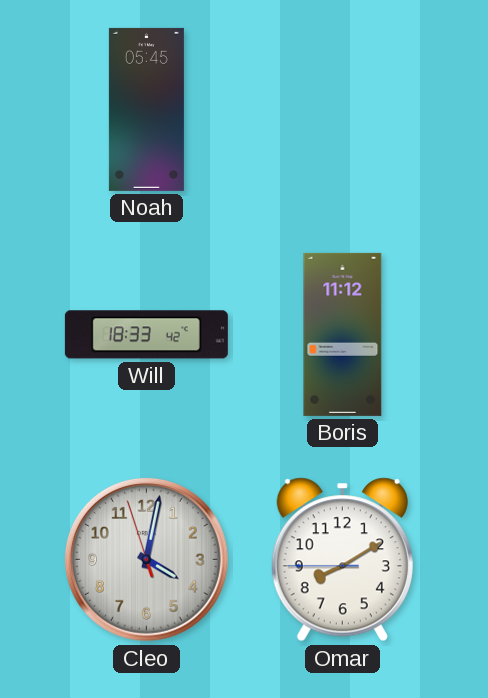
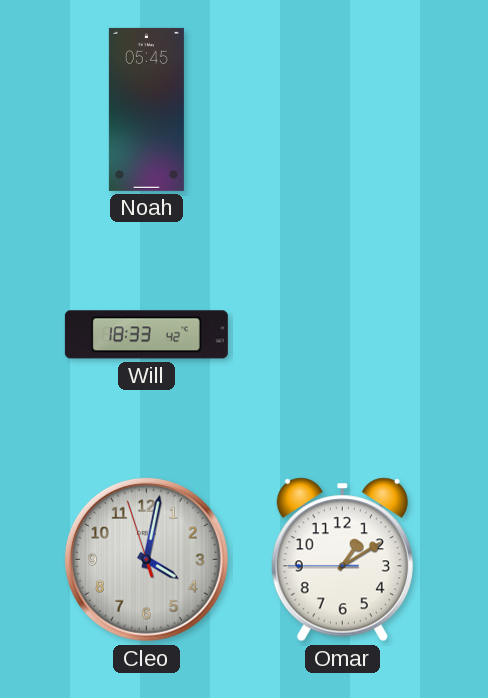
Boris: 11:12 -> none (343, 334)
Omar: 8:09 -> 1:09 (342, 560)
